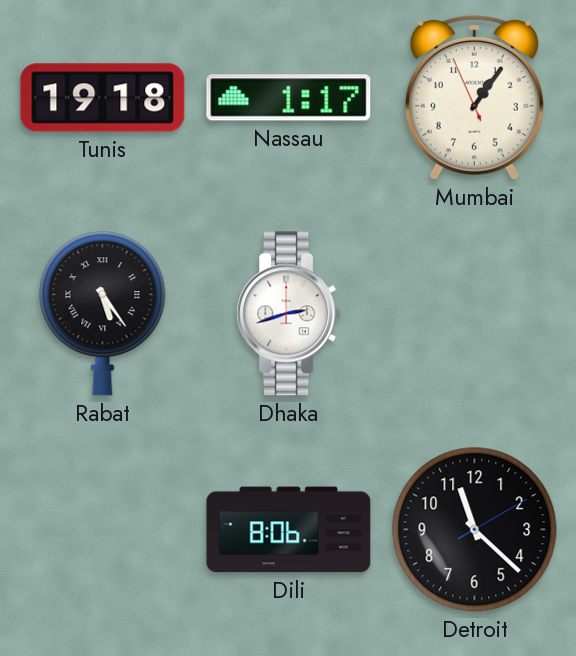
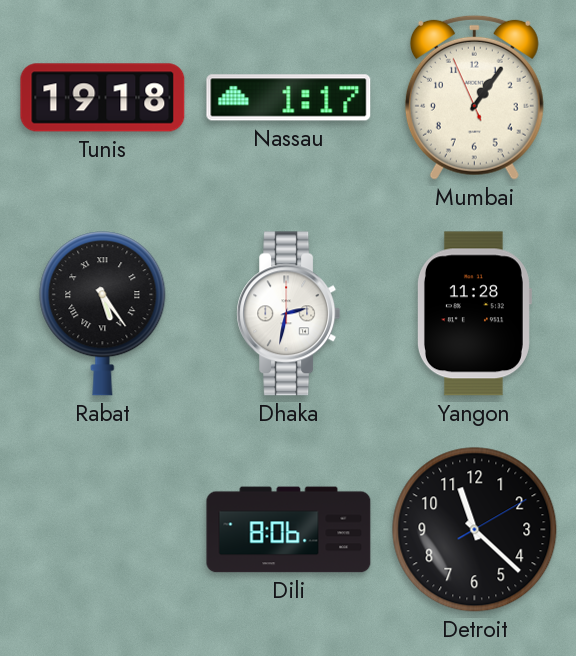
Dhaka: 2:42 -> 2:32 (289, 314)
Yangon: none -> 11:28 (474, 314)
